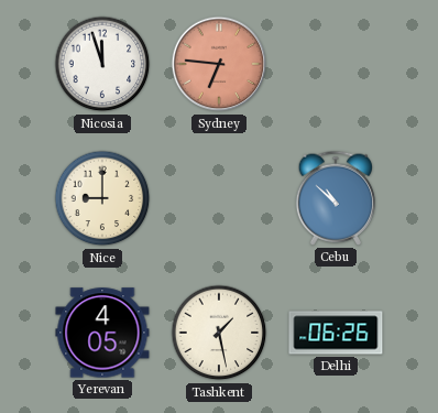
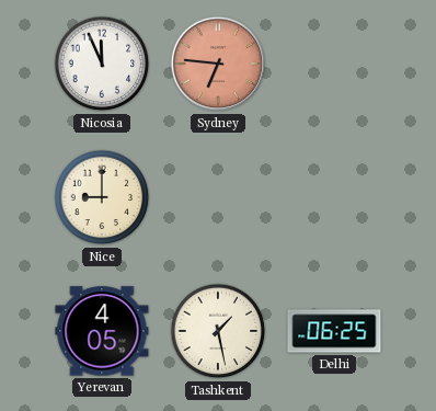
Nicosia: 11:57 -> 11:56 (102, 64)
Cebu: 10:52 -> none (336, 198)
Delhi: 06:26 -> 06:25 (334, 331)
